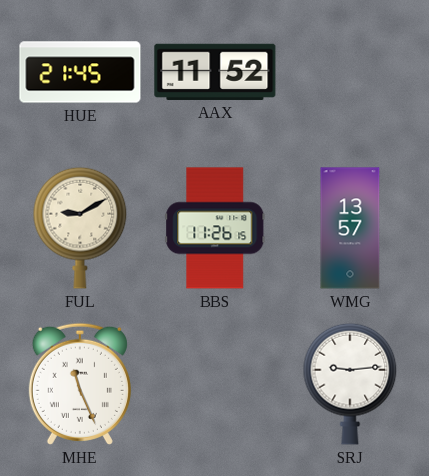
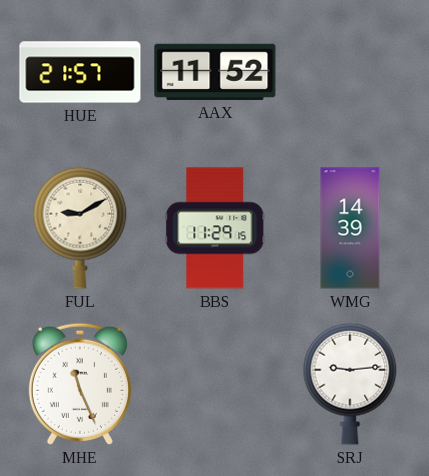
HUE: 21:45 -> 21:57 (80, 72)
BBS: 11:26 -> 11:29 (215, 228)
WMG: 13:57 -> 14:39 (350, 228)
